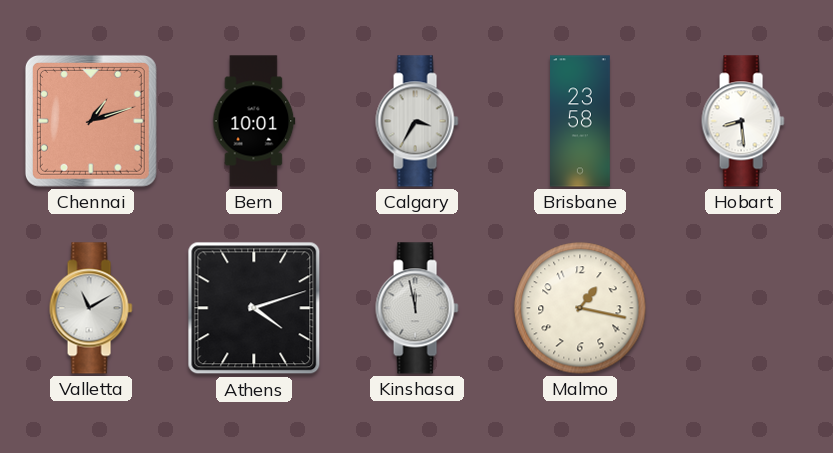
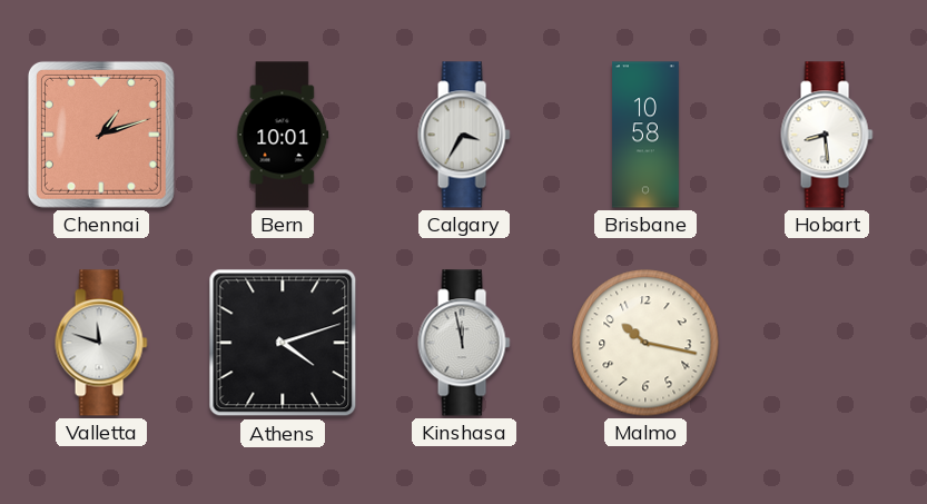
Brisbane: 23:58 -> 10:58 (647, 135)
Valletta: 11:10 -> 11:48 (101, 343)
Malmo: 1:17 -> 10:17 (645, 343)
